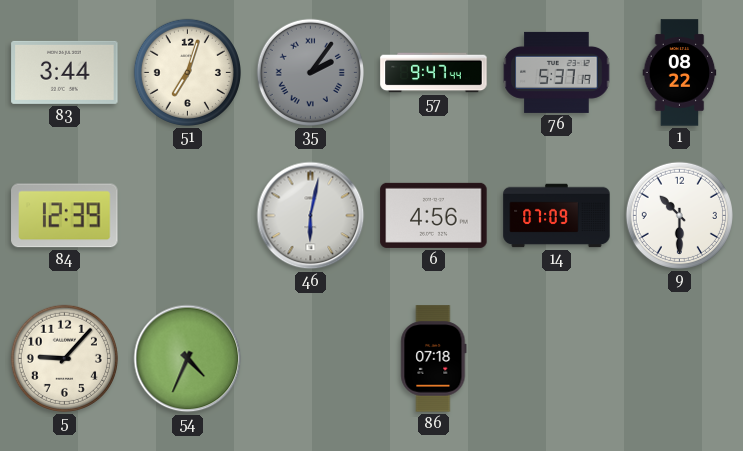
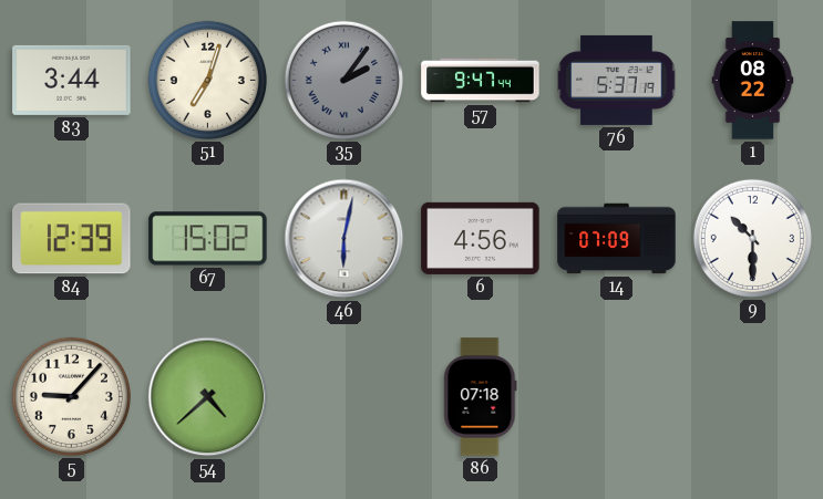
67: none -> 15:02 (208, 239)
54: 4:34 -> 4:38 (208, 397)
